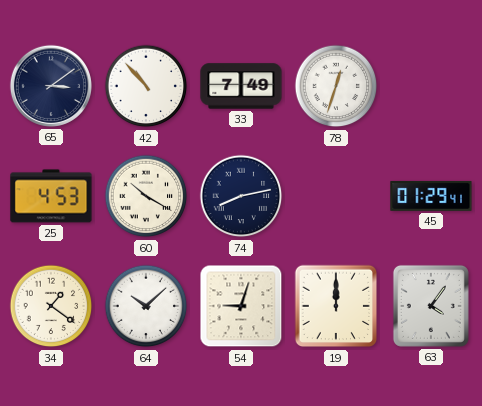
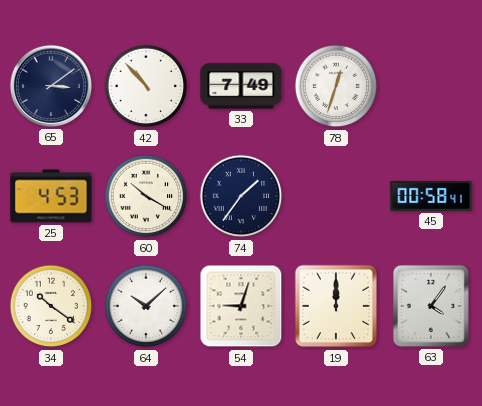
74: 8:13 -> 1:36 (241, 196)
45: 01:29 -> 00:58 (431, 196)
34: 1:21 -> 10:21 (51, 306)
